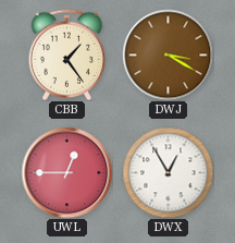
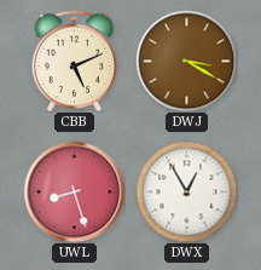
CBB: 1:24 -> 5:11 (75, 61)
UWL: 12:45 -> 8:27 (74, 191)
